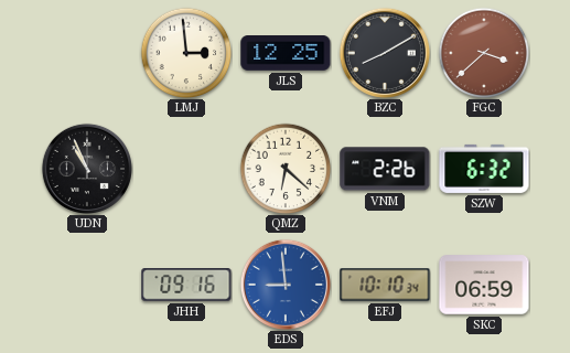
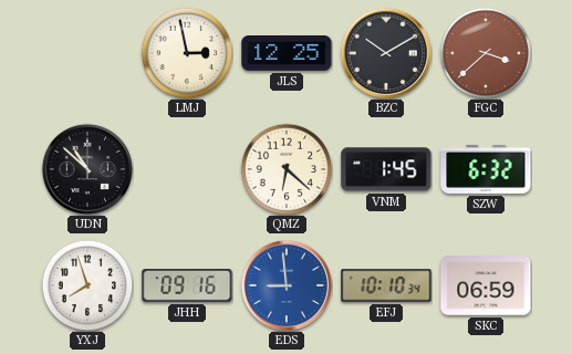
LMJ: 2:59 -> 2:58 (187, 53)
BZC: 8:10 -> 10:10 (386, 53)
UDN: 10:56 -> 10:52 (87, 169)
VNM: 2:26 -> 1:45 (386, 169)
YXJ: none -> 7:57 (87, 285)
